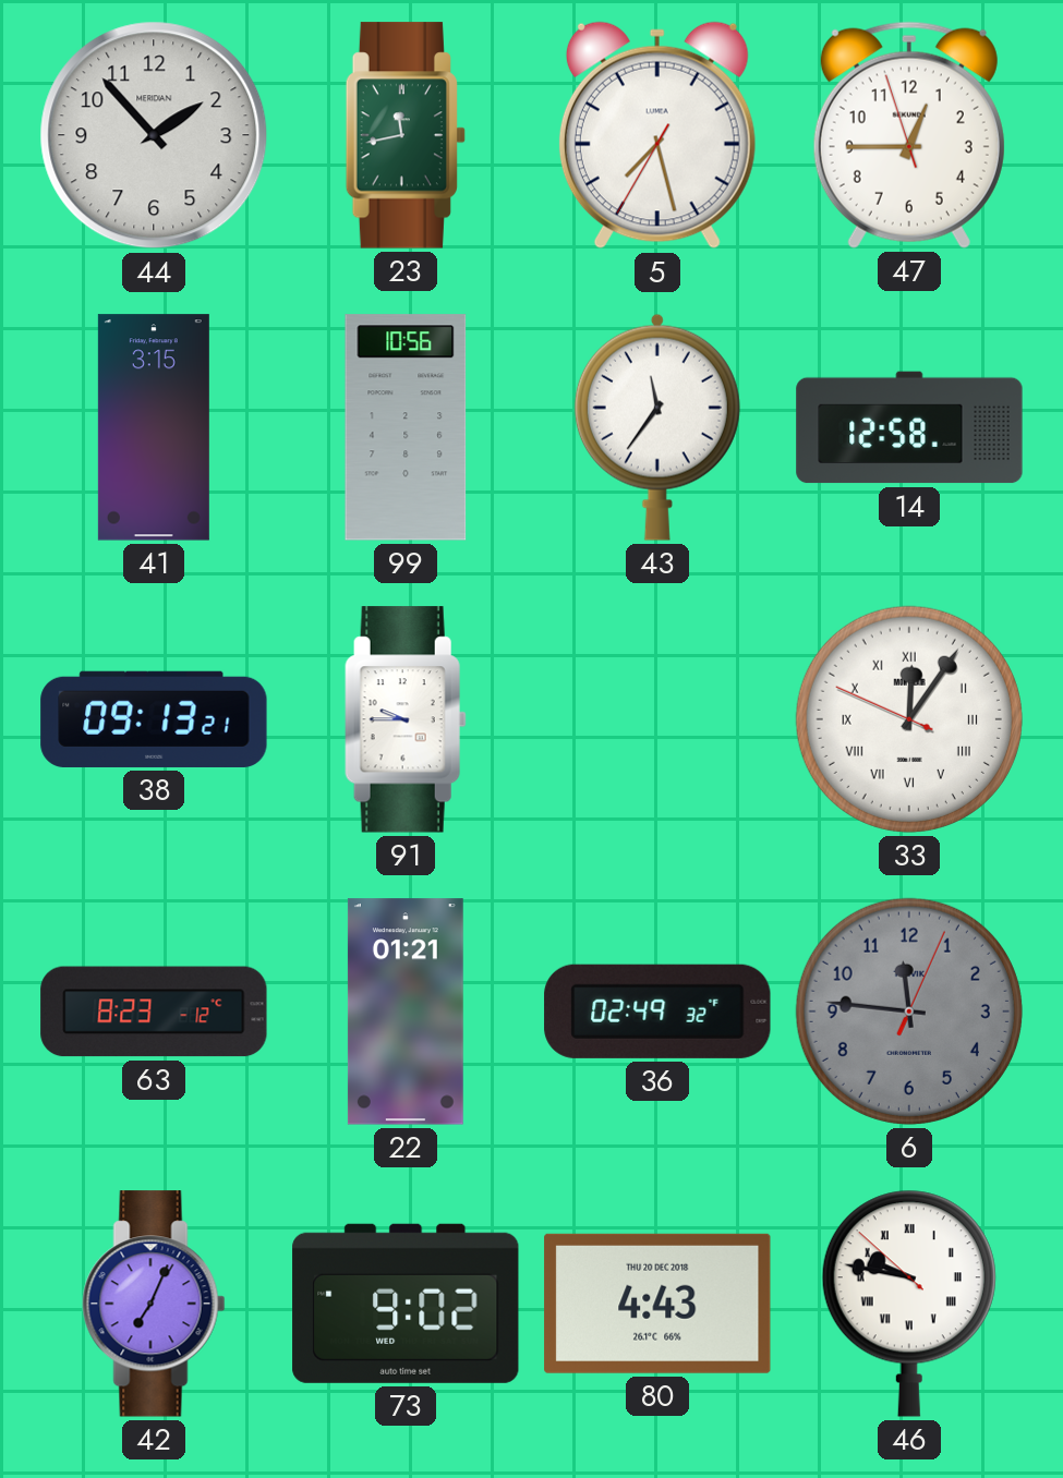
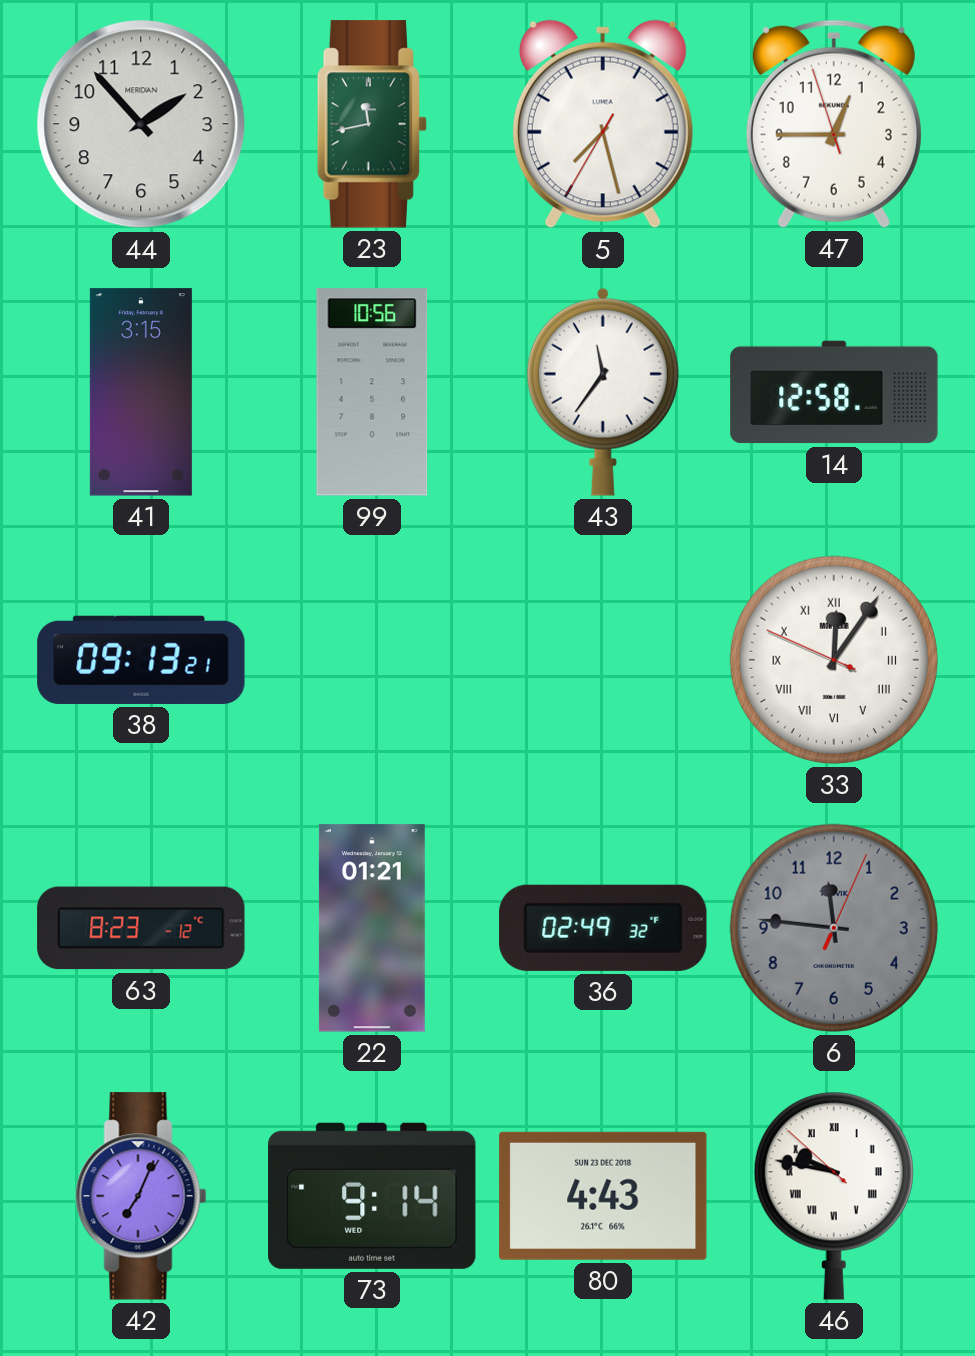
91: 9:45 -> none (406, 719)
73: 9:02 -> 9:14 (372, 1196)
80 date: THU 20 DEC 2018 -> SUN 23 DEC 2018 (603, 1196)
